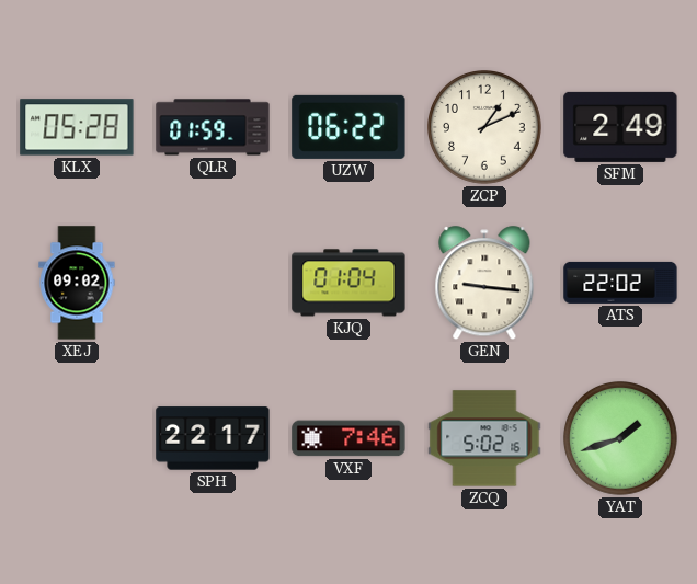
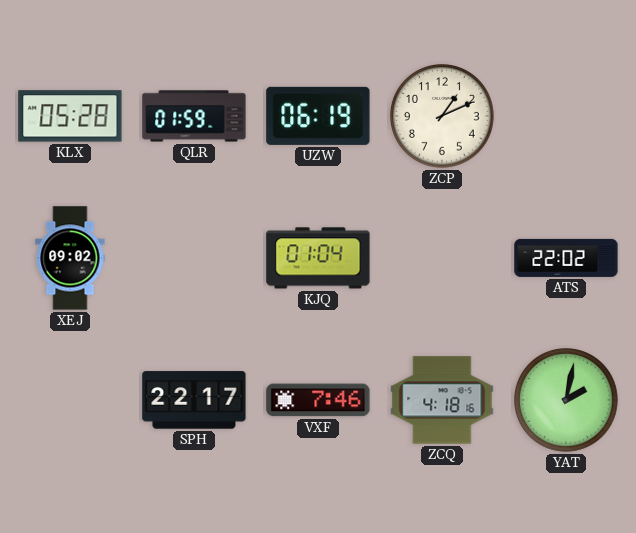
UZW: 06:22 -> 06:19 (318, 116)
SFM: 2:49 -> none (620, 127)
GEN: 9:16 -> none (484, 284)
ZCQ: 5:02 -> 4:18 (442, 400)
YAT: 1:42 -> 2:02 (567, 401)
